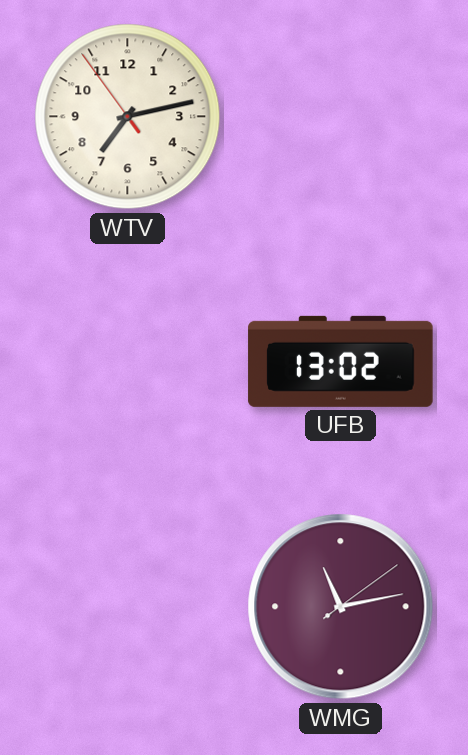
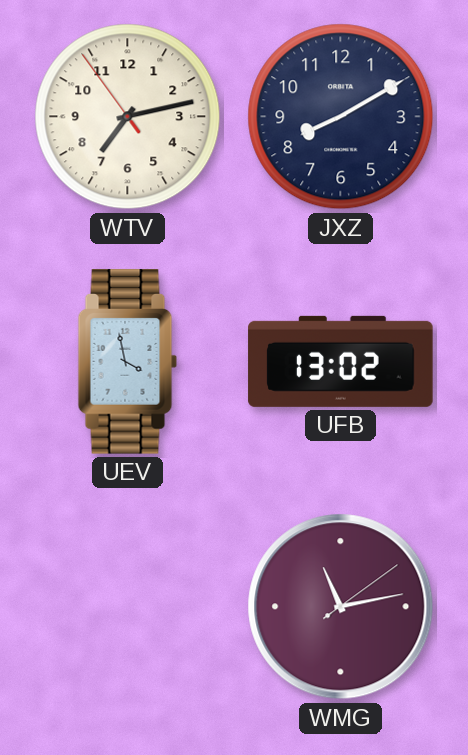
JXZ: none -> 8:10 (341, 117)
UEV: none -> 3:58 (128, 362)
